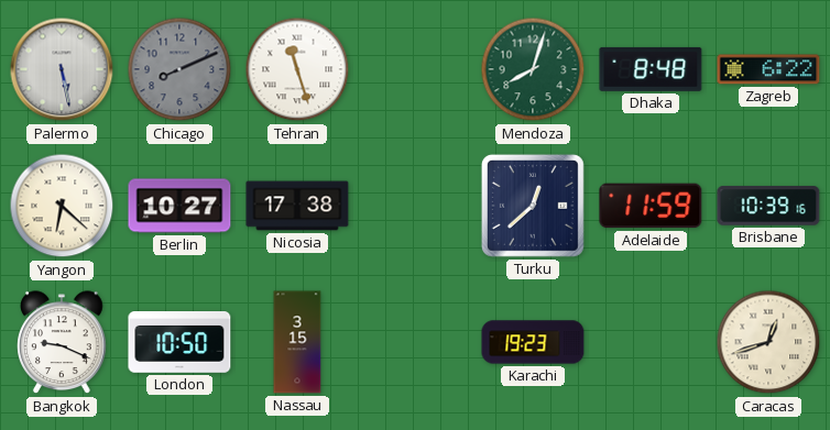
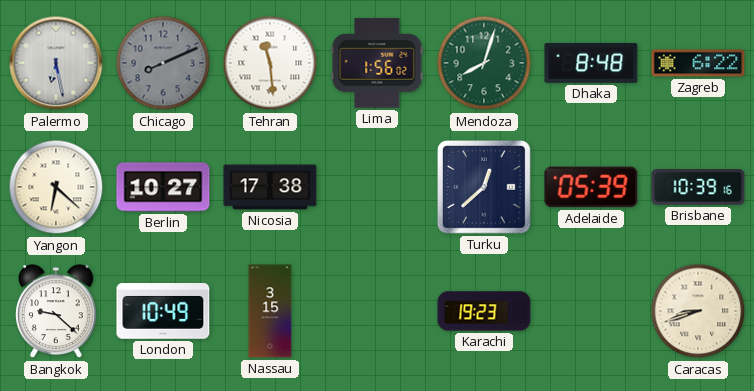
Palermo: 5:28 -> 6:28 (56, 63)
Tehran: 11:27 -> 11:29 (270, 63)
Lima: none -> 1:56 (377, 63)
Adelaide: 11:59 -> 05:39 (591, 187)
Bangkok: 9:19 -> 9:22 (56, 312)
London: 10:50 -> 10:49 (163, 312)
Caracas: 12:42 -> 8:42 (698, 311)
